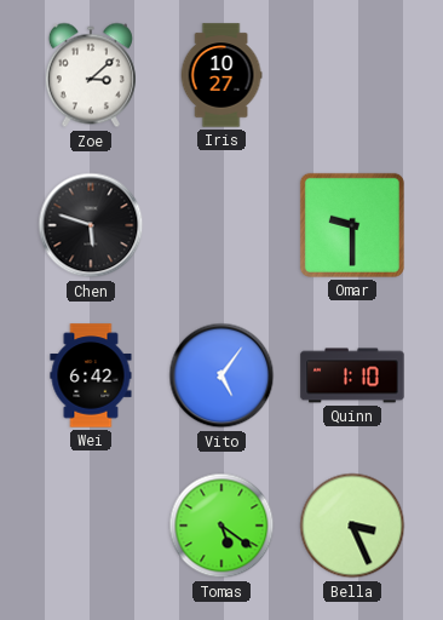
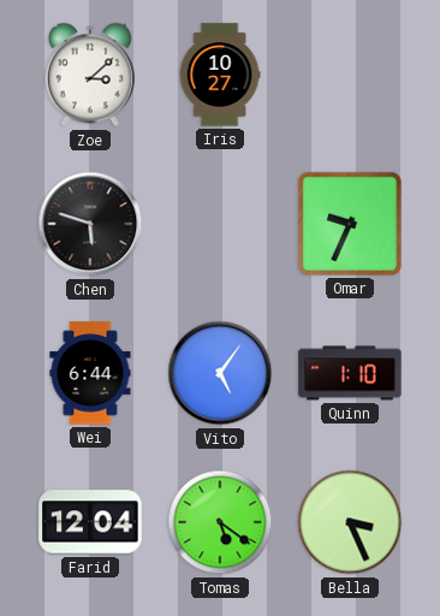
Omar: 9:30 -> 9:34 (350, 224)
Wei: 6:42 -> 6:44 (90, 373)
Farid: none -> 12:04 (90, 522)
